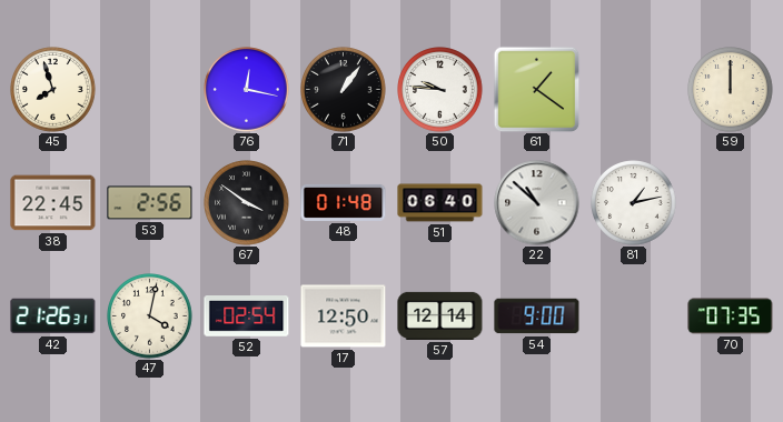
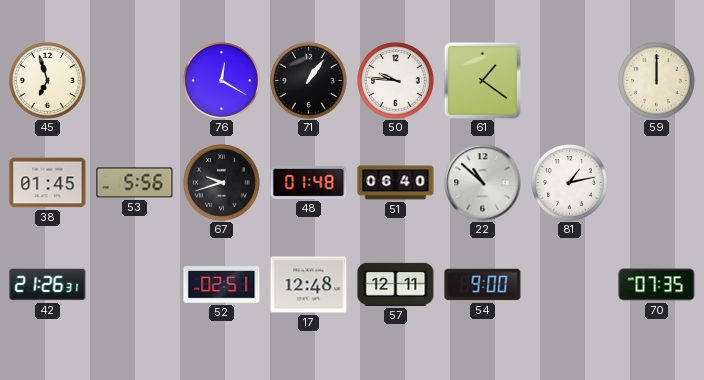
45: 7:57 -> 6:57 (48, 81)
76: 12:17 -> 12:20 (222, 81)
38: 22:45 -> 01:45 (48, 183)
53: 2:56 -> 5:56 (135, 183)
67: 3:51 -> 9:42 (222, 183)
47: 4:02 -> none (150, 316)
52: 02:54 -> 02:51 (222, 285)
17: 12:50 -> 12:48 (309, 285)
57: 12:14 -> 12:11 (396, 284)
